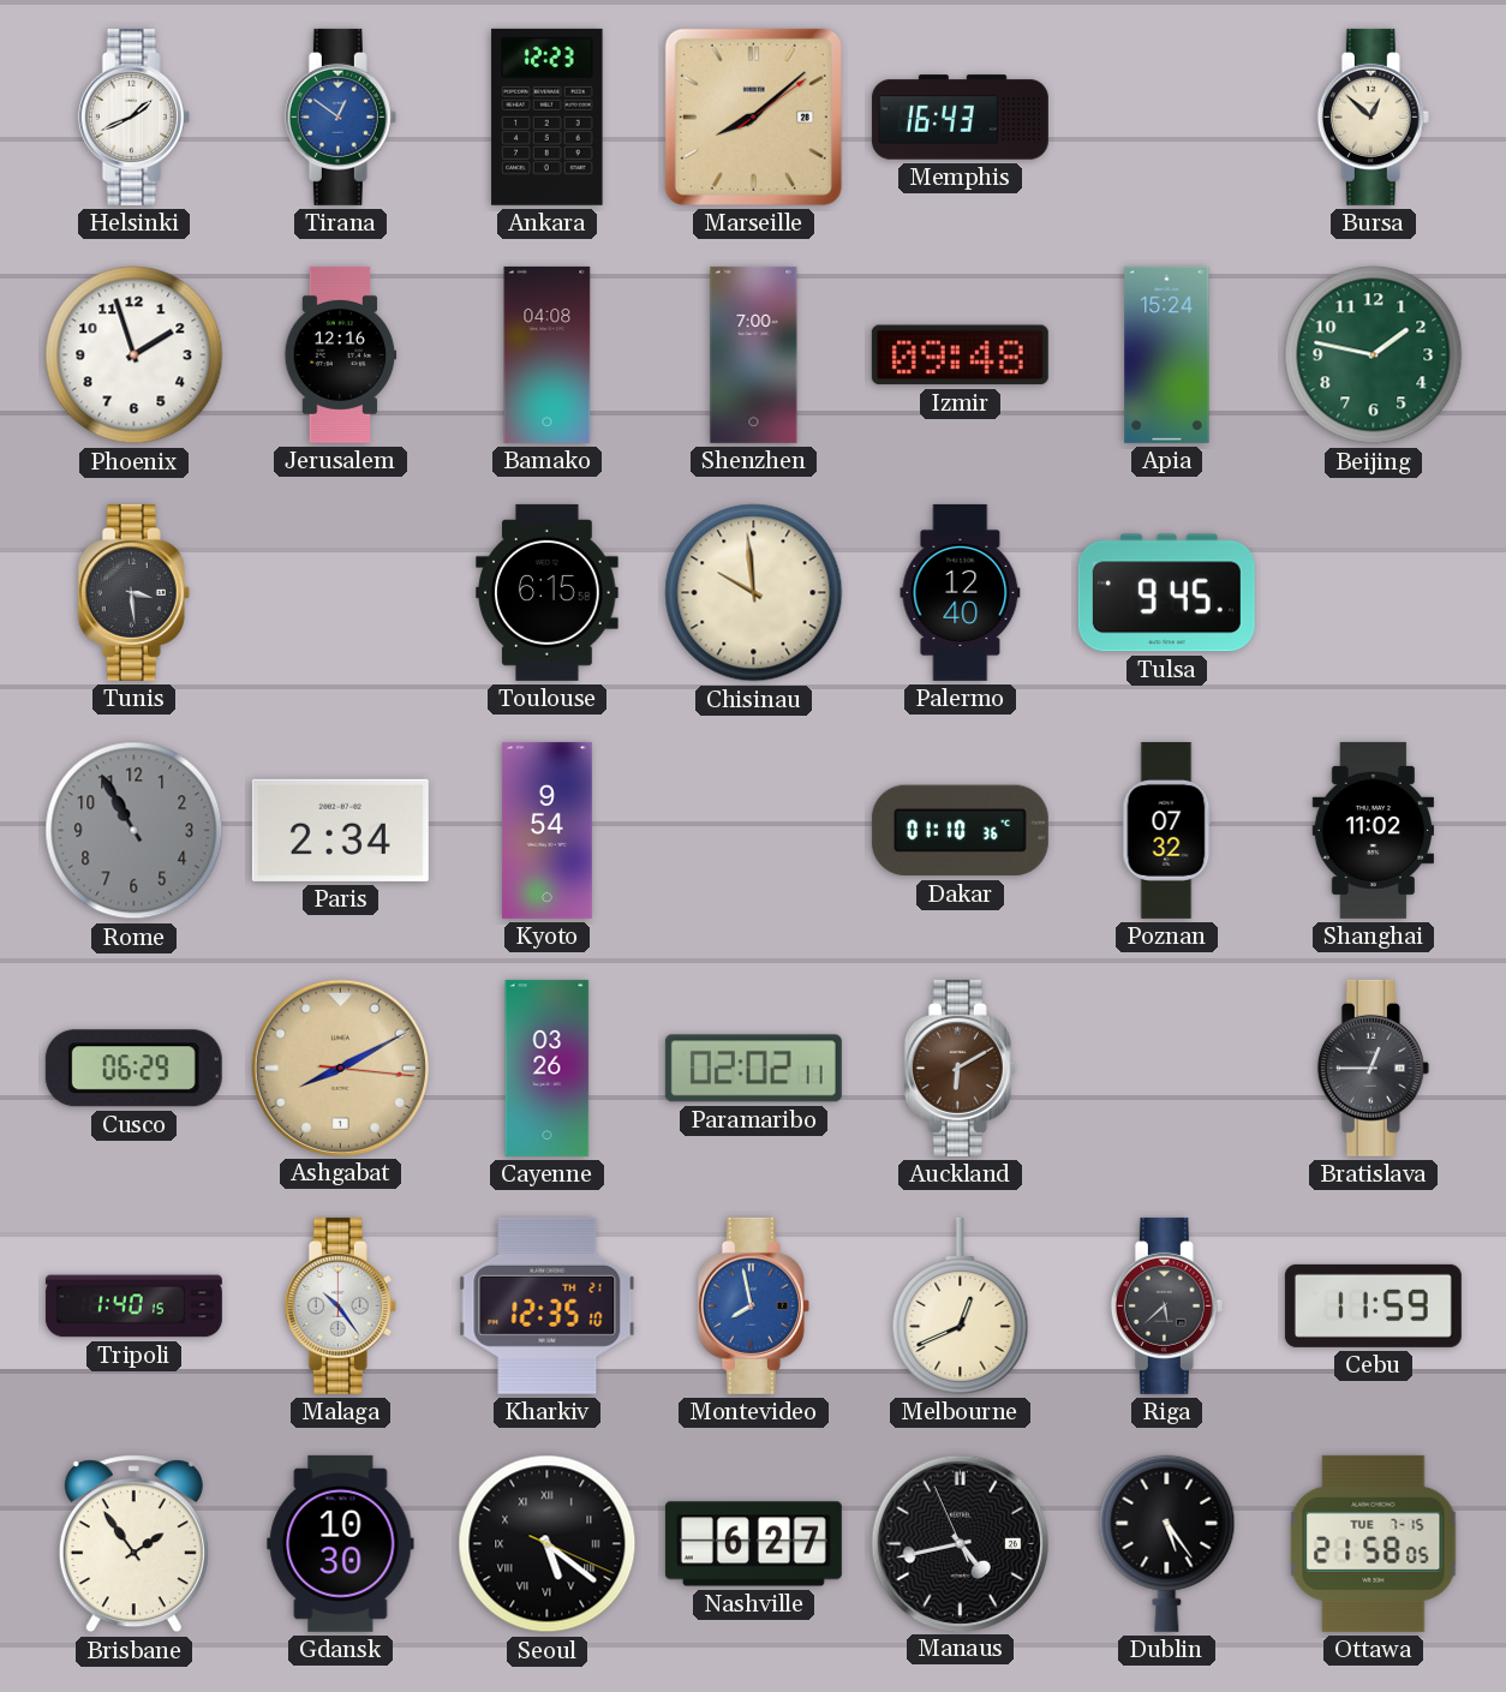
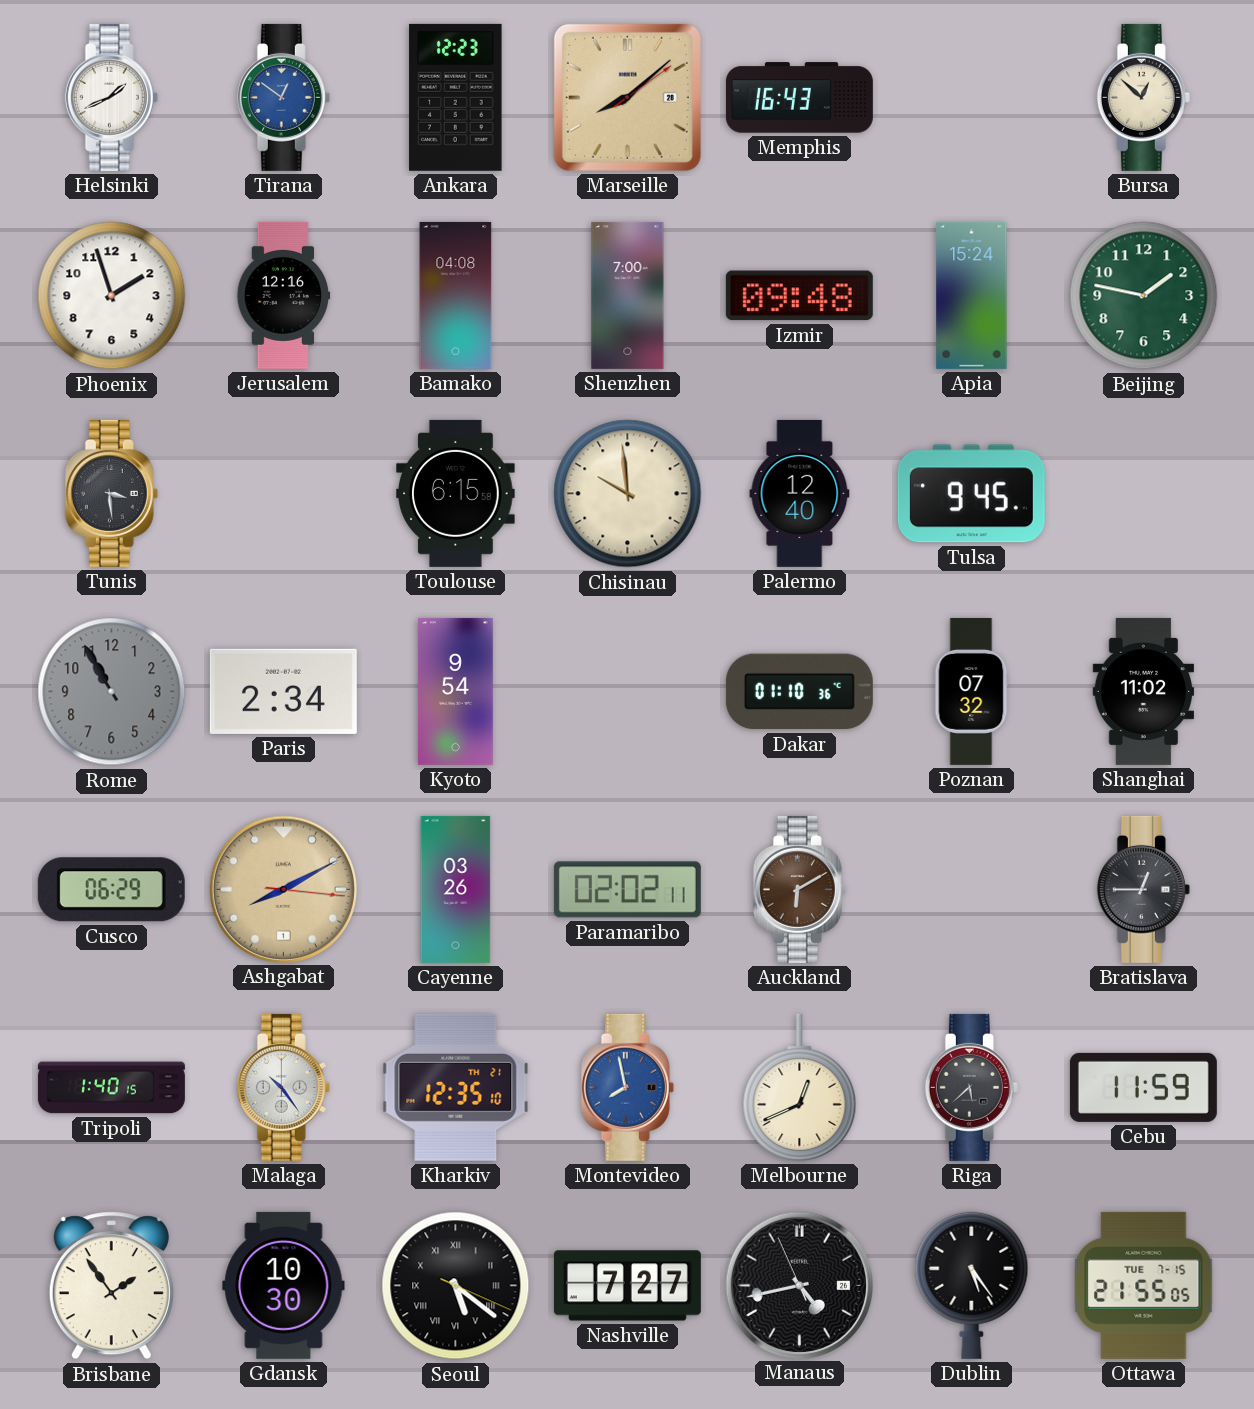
Nashville: 6:27 -> 7:27 (627, 1286)
Ottawa: 21:58 -> 21:55 (1144, 1285)
